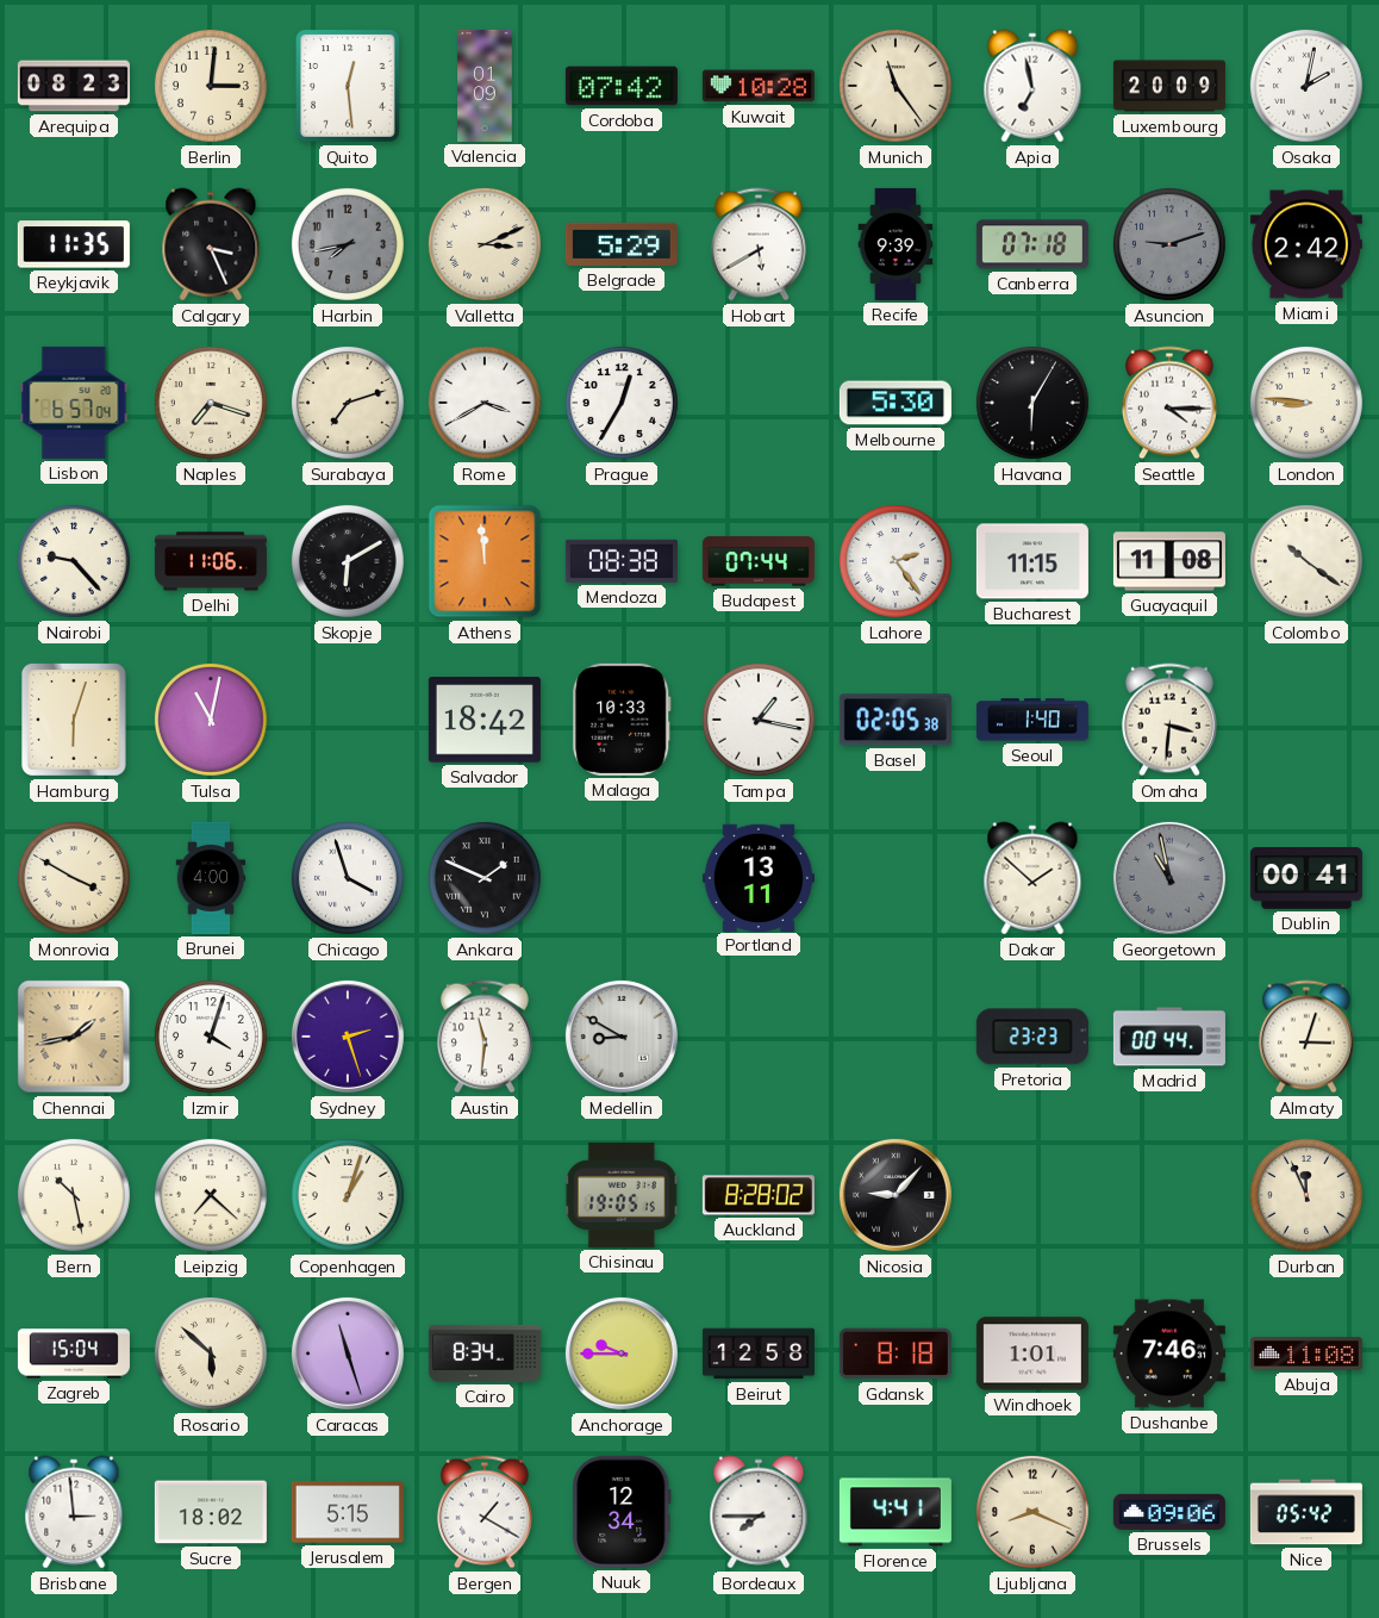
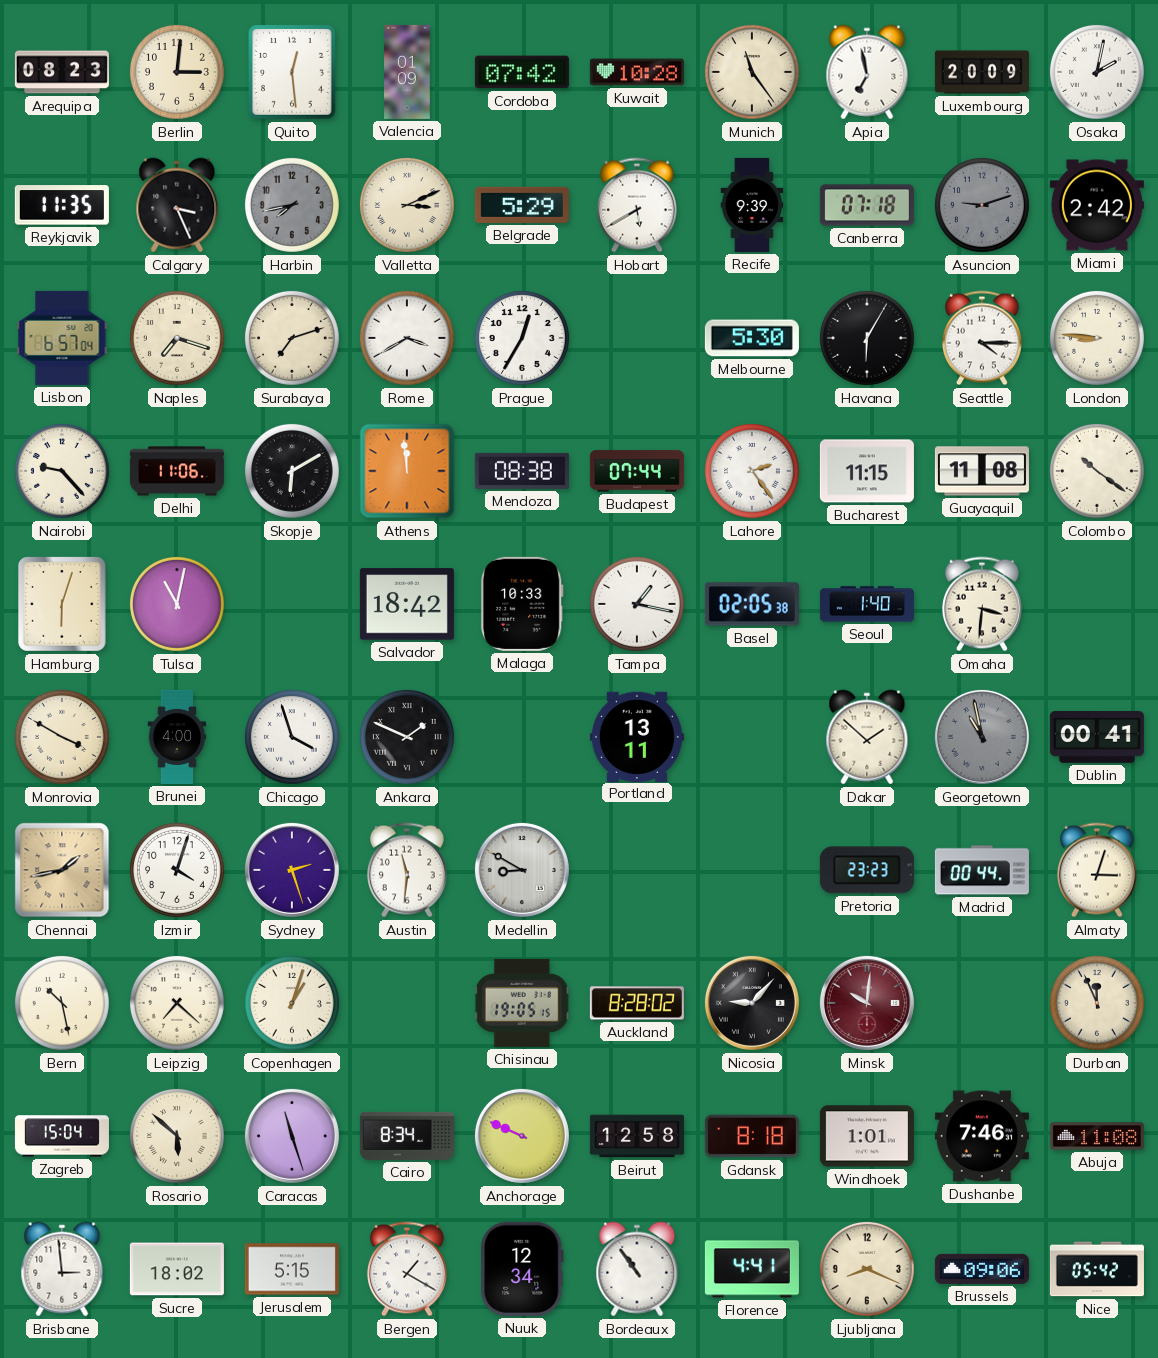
Minsk: none -> 10:01 (867, 1003)
Anchorage: 9:45 -> 9:49 (522, 1136)
Bordeaux: 7:45 -> 10:54 (637, 1269)
